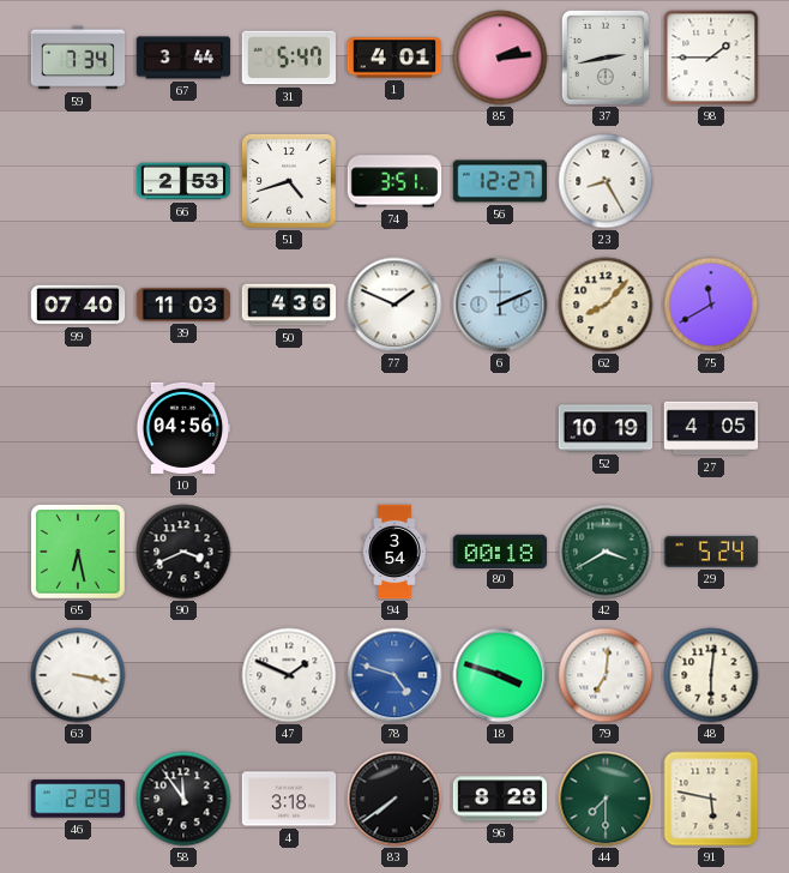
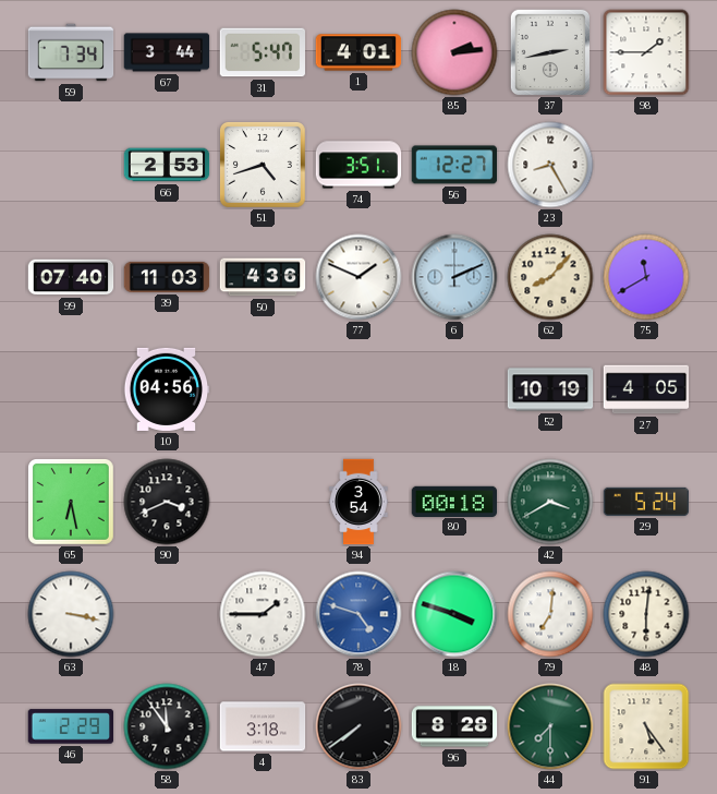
47: 1:49 -> 1:45 (263, 614)
91: 5:47 -> 5:24 (646, 726)
